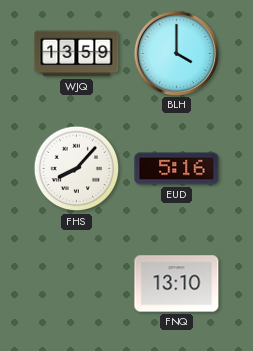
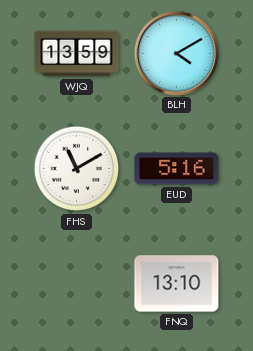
BLH: 4:00 -> 4:10 (176, 53)
FHS: 8:07 -> 11:10 (77, 169)
